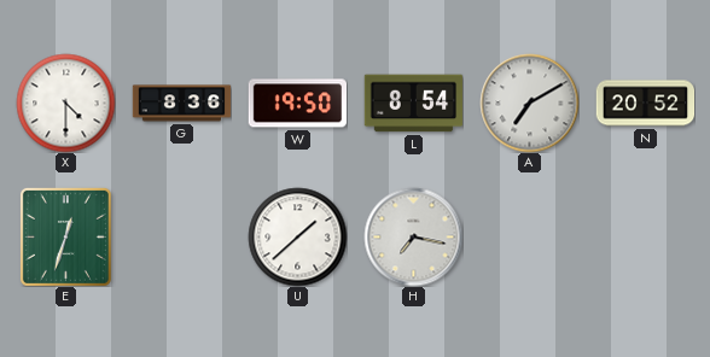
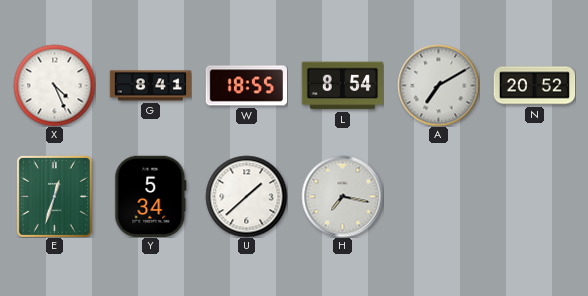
X: 4:30 -> 4:26 (54, 85)
G: 8:36 -> 8:41 (150, 86)
W: 19:50 -> 18:55 (246, 86)
Y: none -> 5:34 (151, 196)
